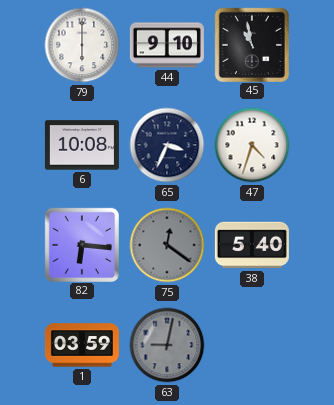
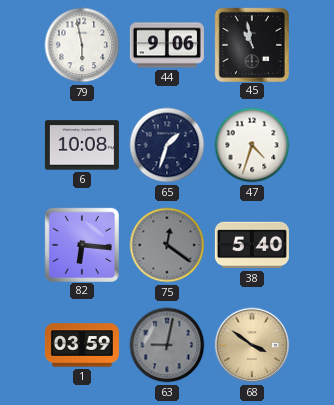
79: 6:00 -> 5:58 (82, 45)
44: 9:10 -> 9:06 (167, 45)
65: 3:34 -> 1:33 (167, 145)
68: none -> 3:51 (252, 345)
